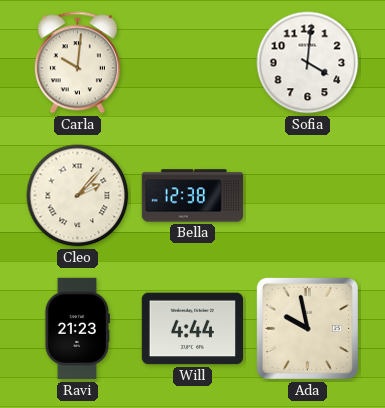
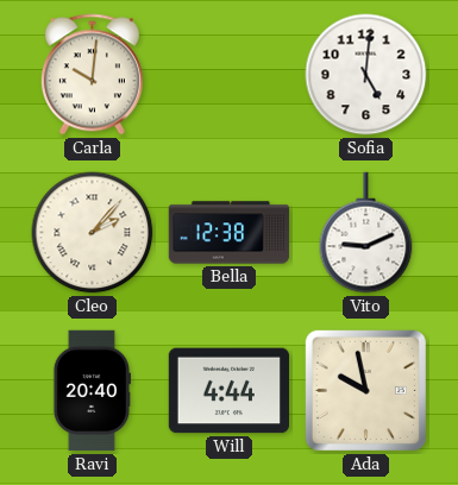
Sofia: 4:01 -> 5:01 (366, 75)
Vito: none -> 9:11 (366, 233)
Ravi: 21:23 -> 20:40 (92, 391)
